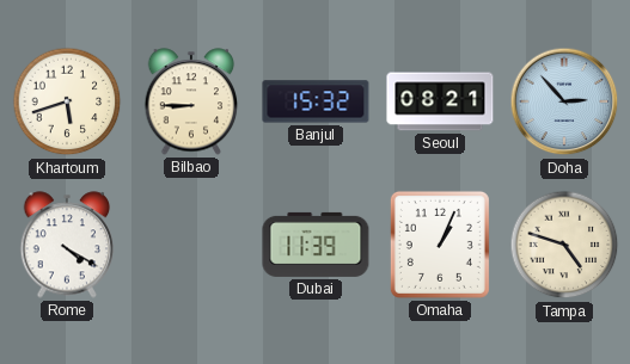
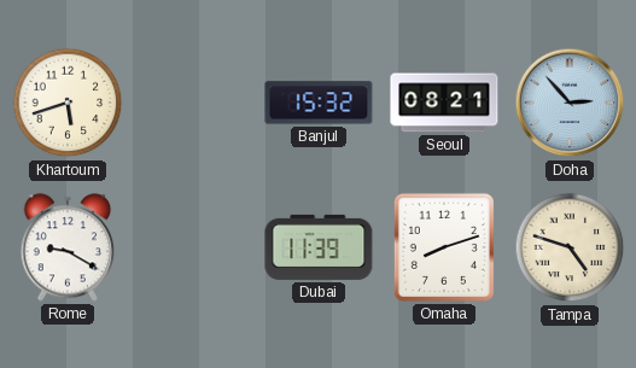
Bilbao: 8:45 -> none (191, 101)
Rome: 4:20 -> 9:20 (68, 247)
Omaha: 1:04 -> 8:12 (444, 247)
